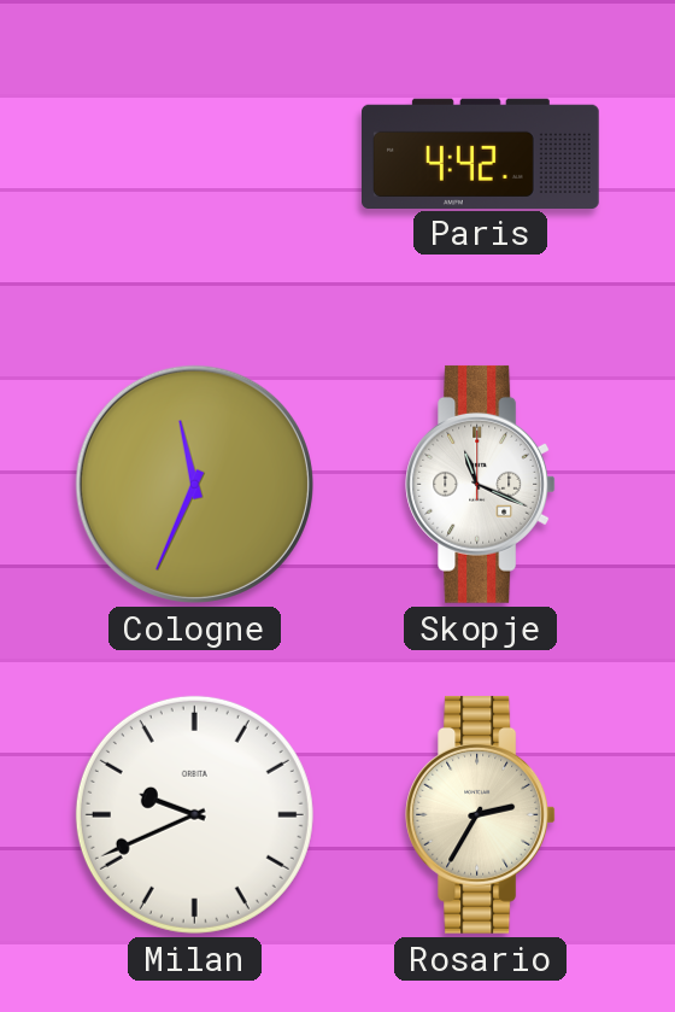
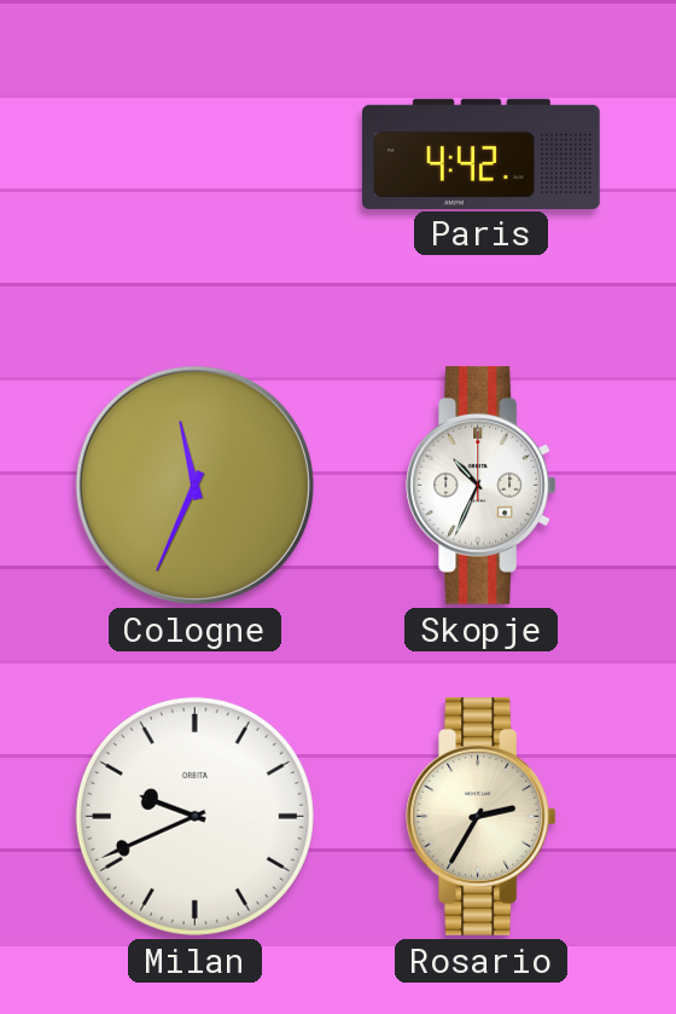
Skopje: 11:19 -> 10:34 (482, 485)
